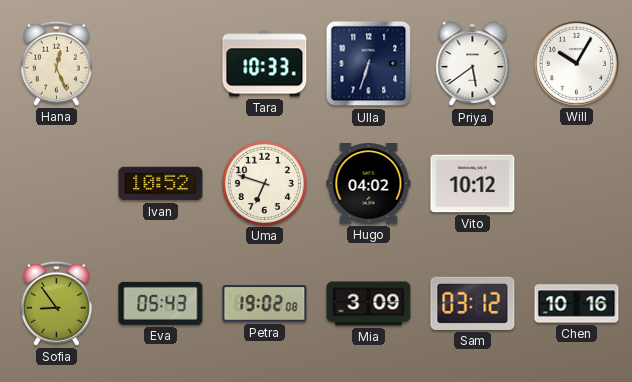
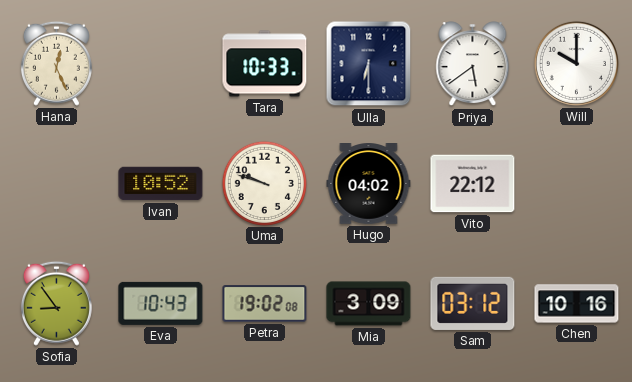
Ulla: 6:33 -> 6:30 (369, 64)
Will: 10:05 -> 10:00 (576, 63)
Uma: 6:48 -> 9:48 (264, 183)
Vito: 10:12 -> 22:12 (473, 184)
Eva: 05:43 -> 10:43 (161, 303)
